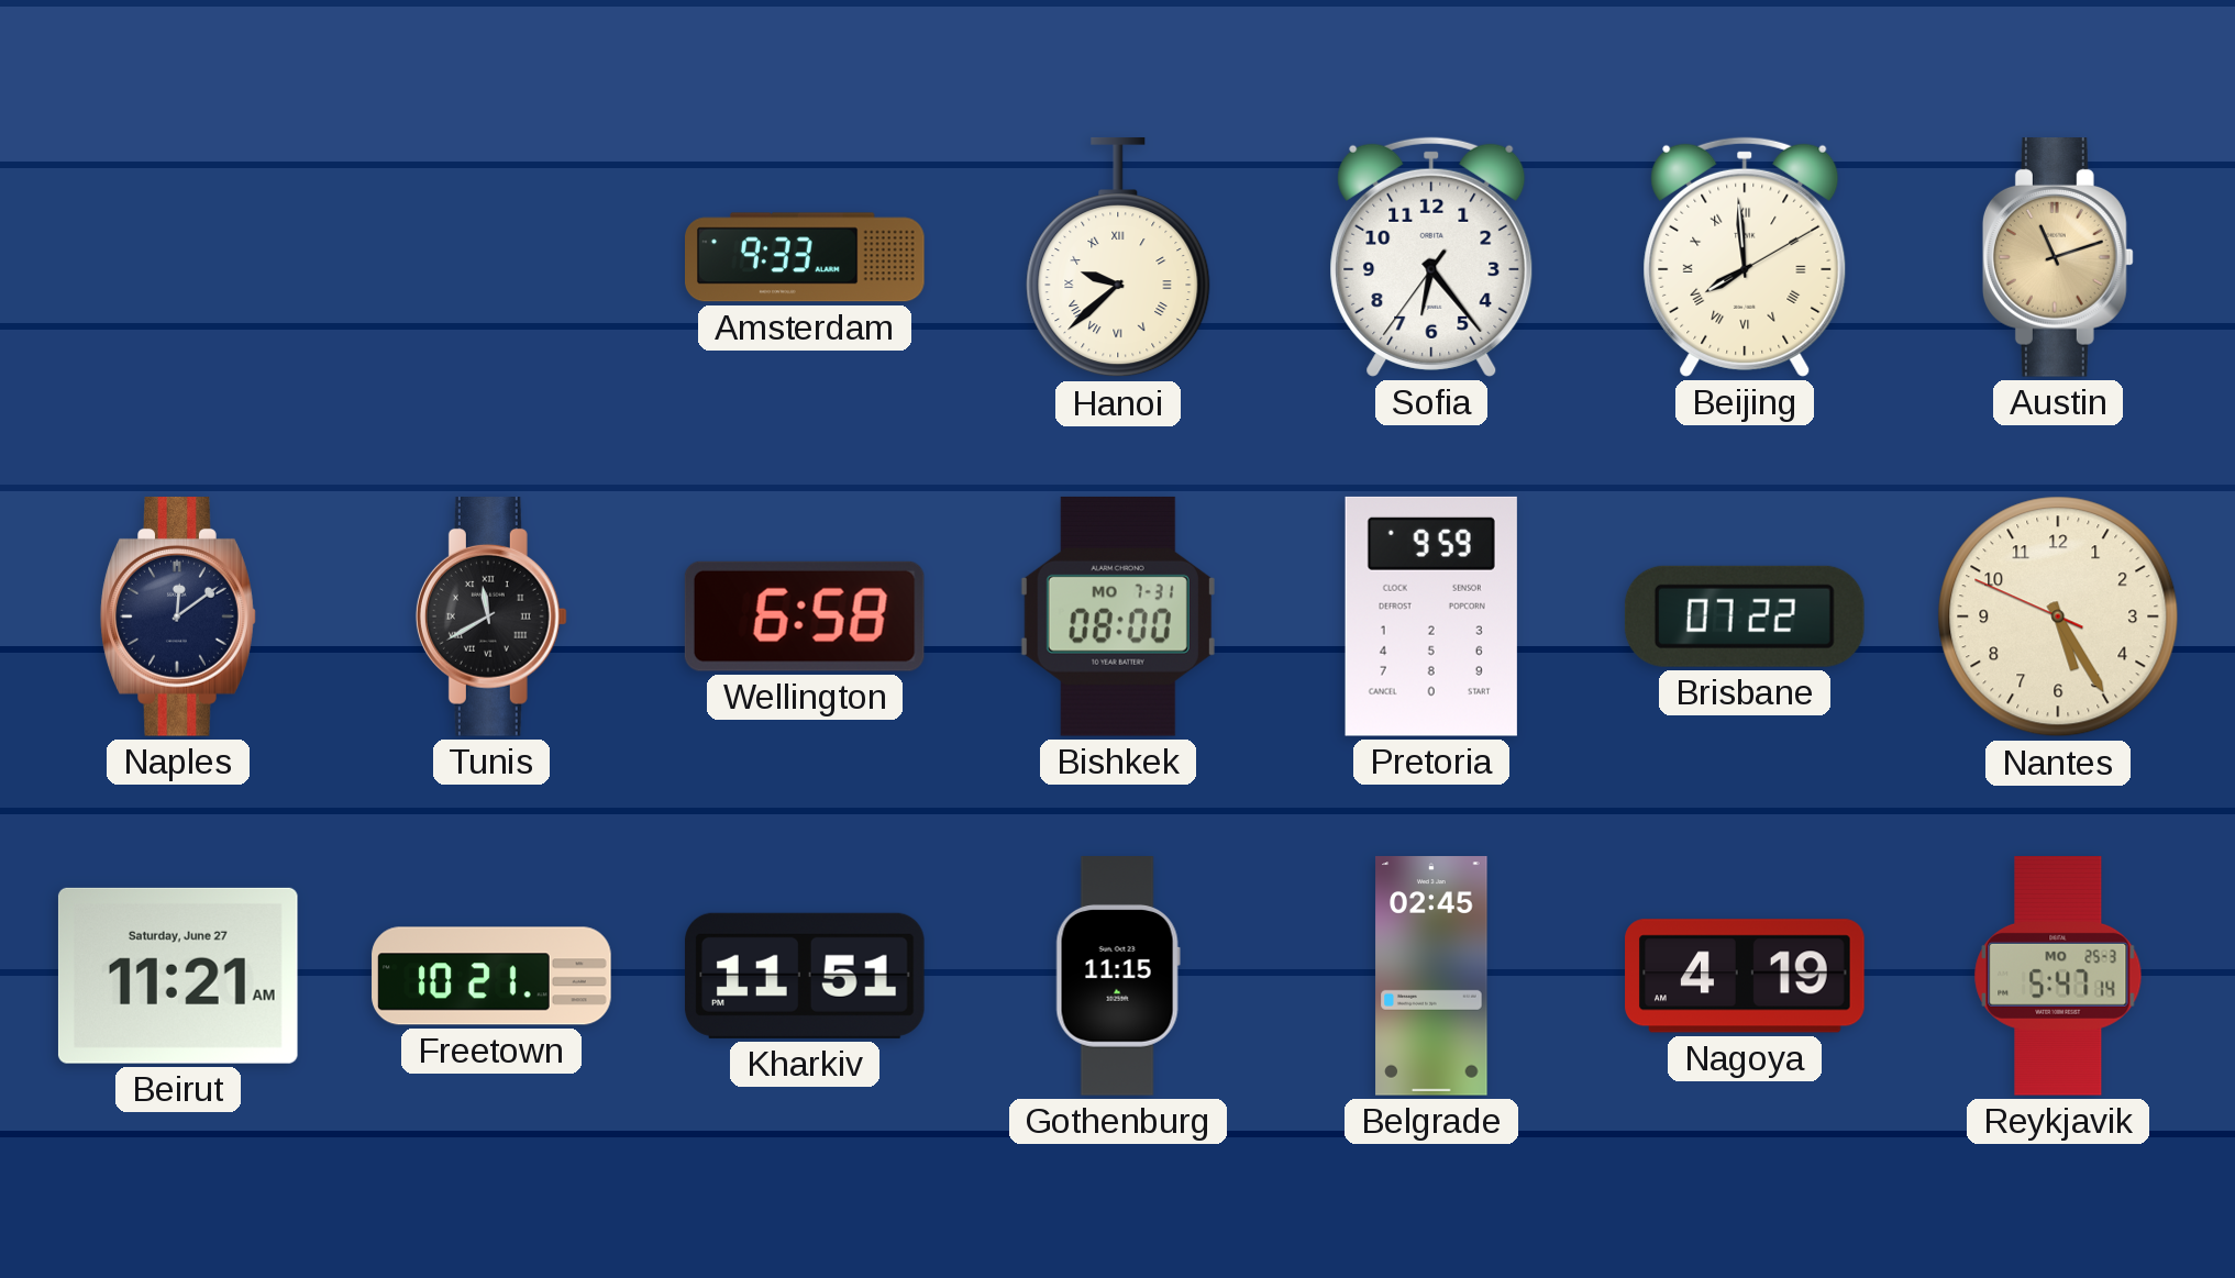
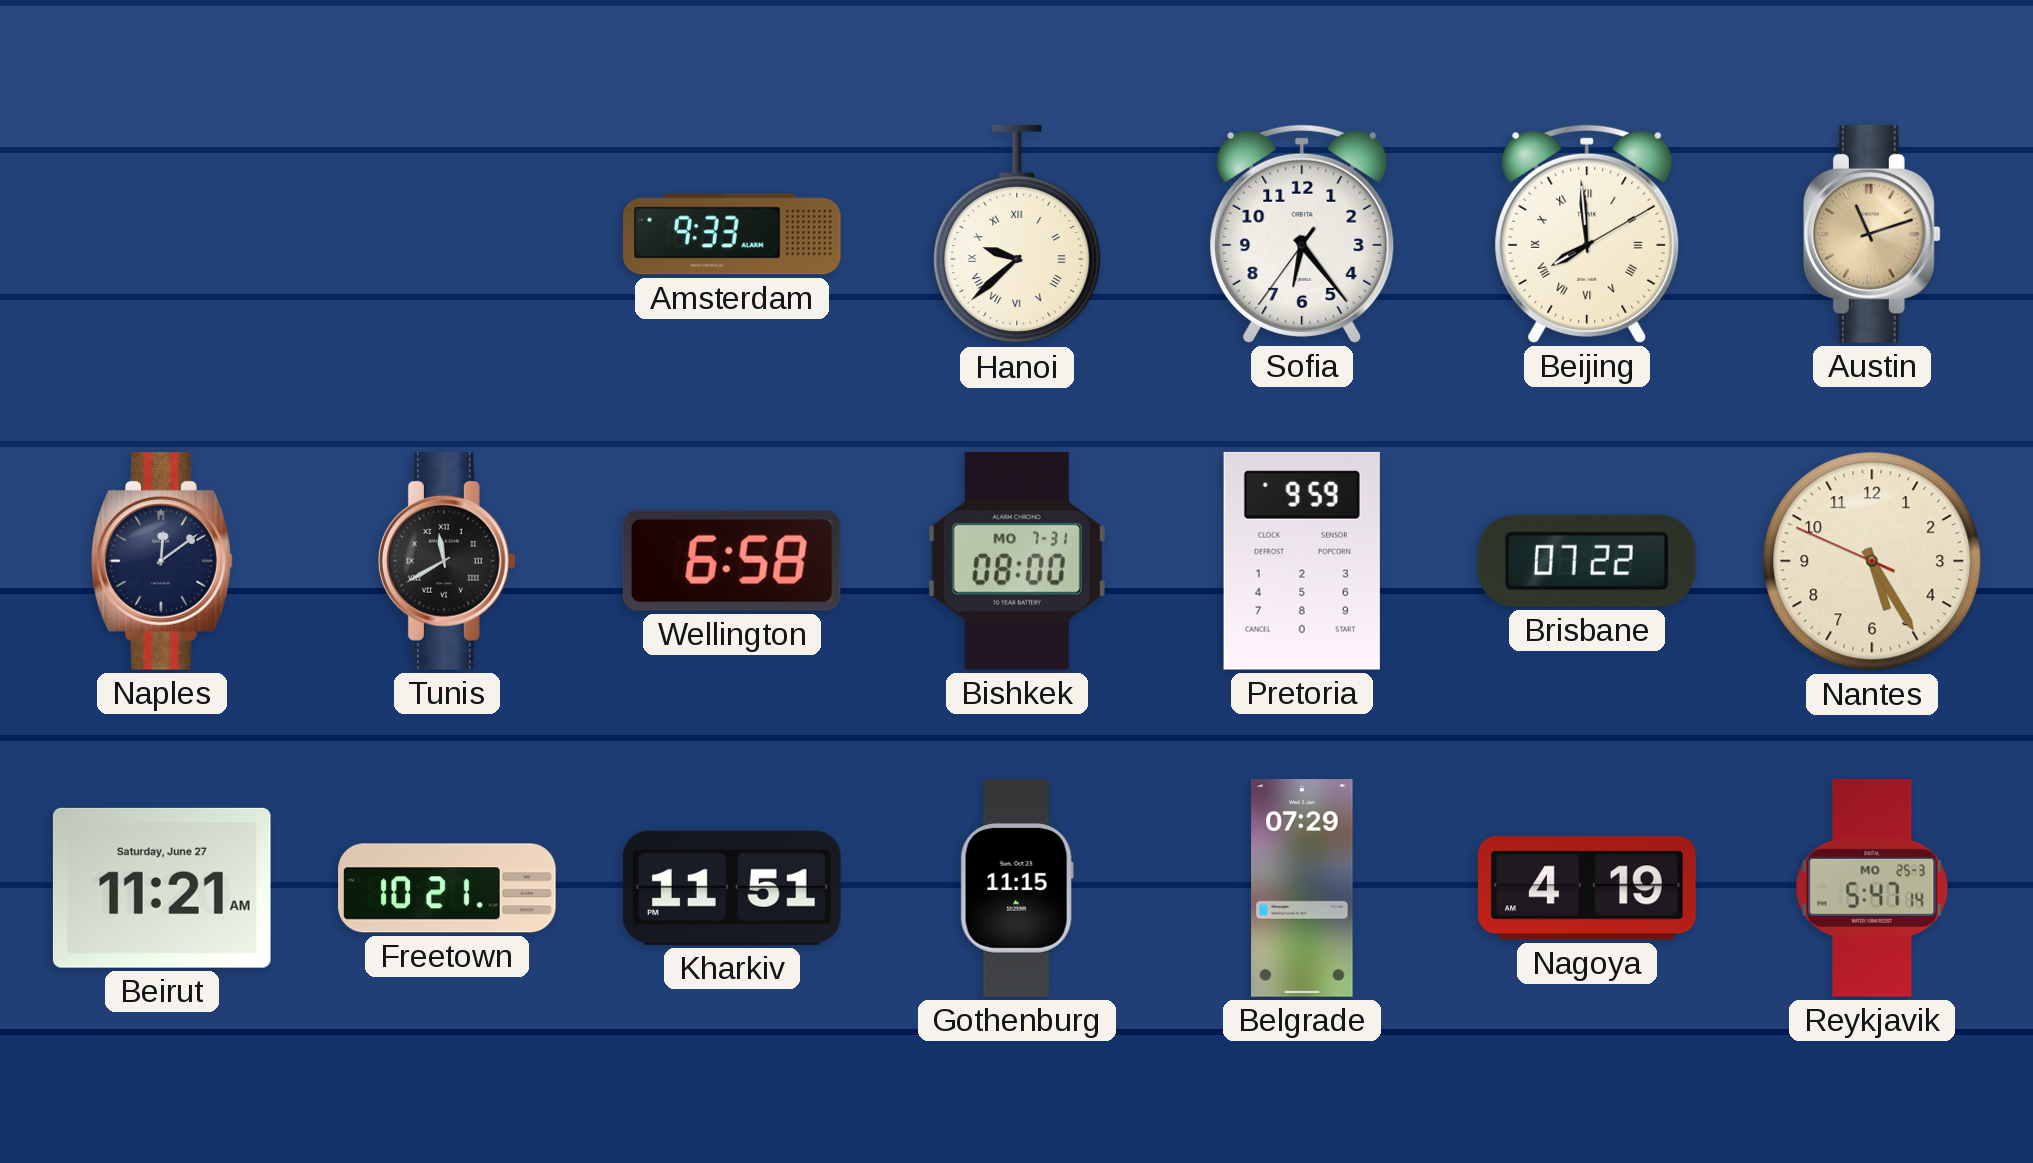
Belgrade: 02:45 -> 07:29 (1302, 888)
